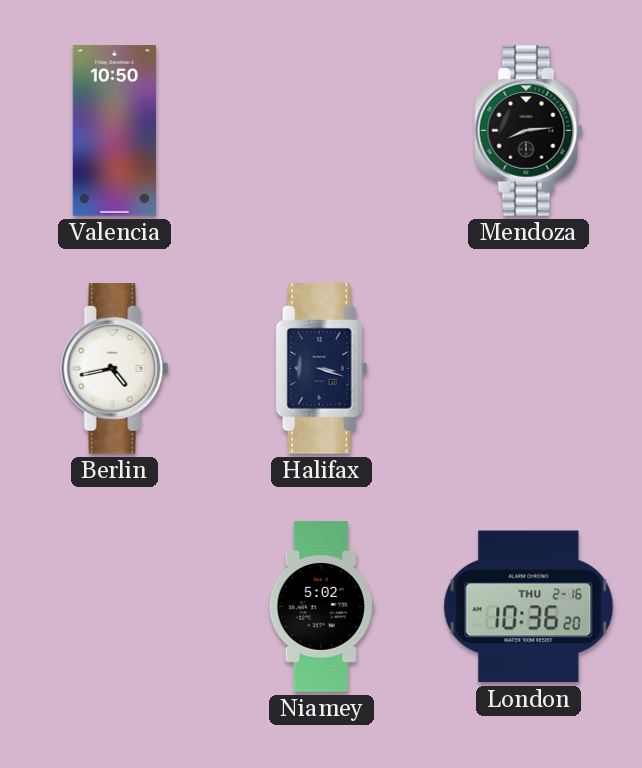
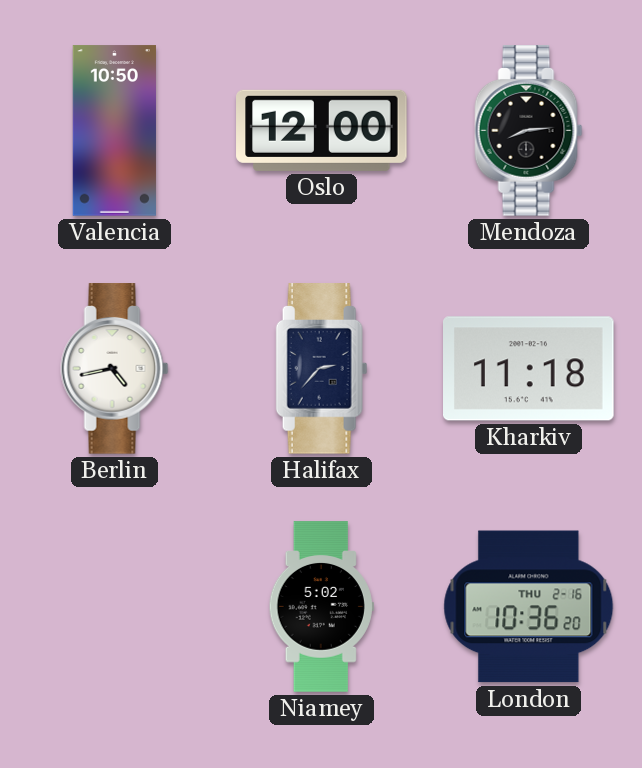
Oslo: none -> 12:00 (322, 130)
Halifax: 3:18 -> 2:37 (322, 369)
Kharkiv: none -> 11:18 (529, 369)
